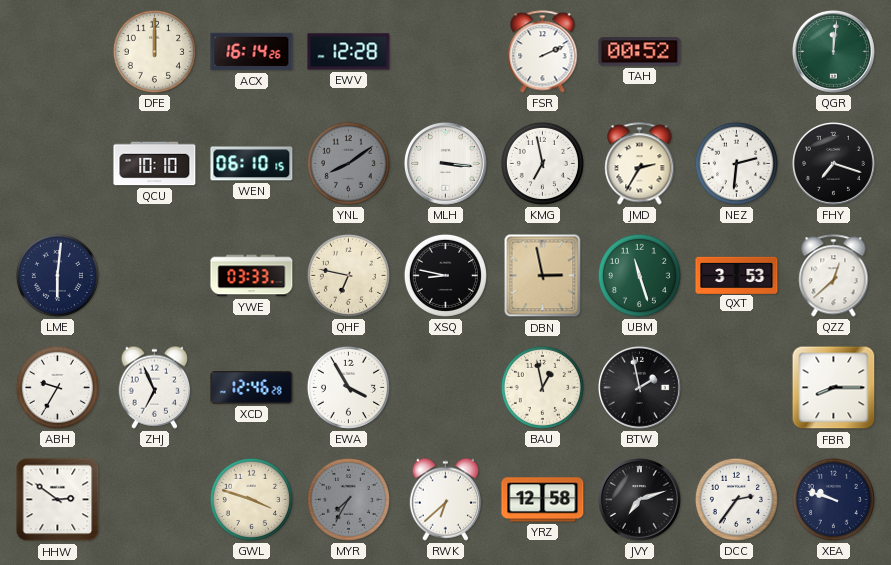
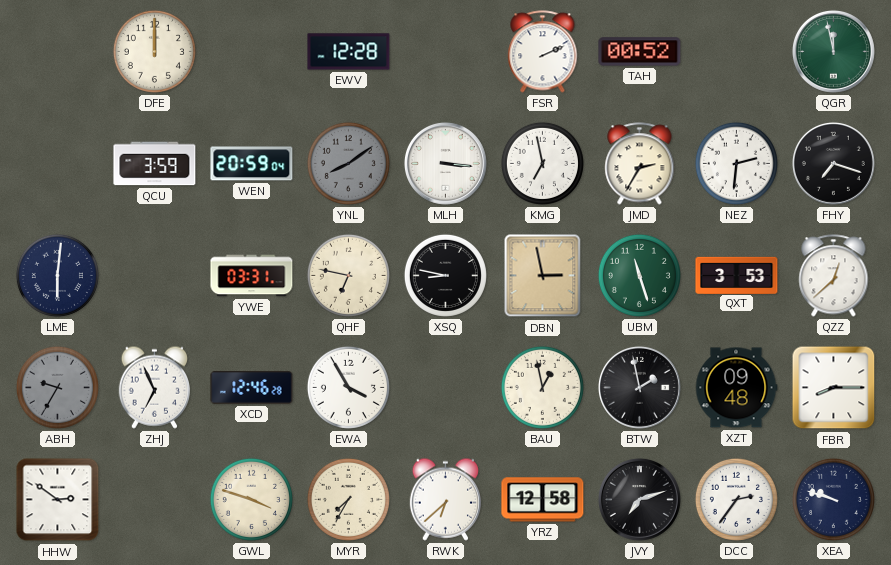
ACX: 16:14 -> none (252, 52)
QGR: 12:01 -> 11:58 (833, 51)
QCU: 10:10 -> 3:59 (155, 164)
WEN: 06:10 -> 20:59 (252, 164)
YWE: 03:33 -> 03:31 (252, 276)
ABH dial: white -> grey (57, 387)
XZT: none -> 09:48 (736, 388)
MYR dial: grey -> cream (348, 499)
